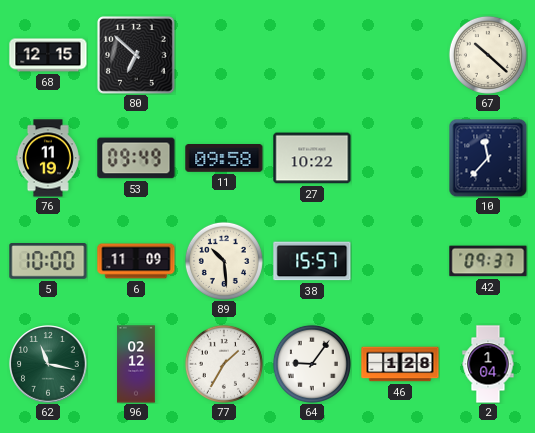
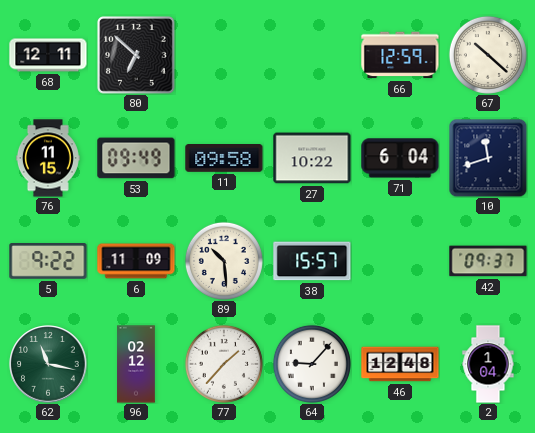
68: 12:15 -> 12:11 (48, 55)
66: none -> 12:59 (400, 55)
76: 11:19 -> 11:15 (48, 158)
71: none -> 6:04 (400, 158)
10: 11:37 -> 11:42 (488, 158)
5: 10:00 -> 9:22 (48, 261)
77: 1:35 -> 1:37 (224, 364)
64: 9:06 -> 9:07 (312, 364)
46: 1:28 -> 12:48 (400, 364)
